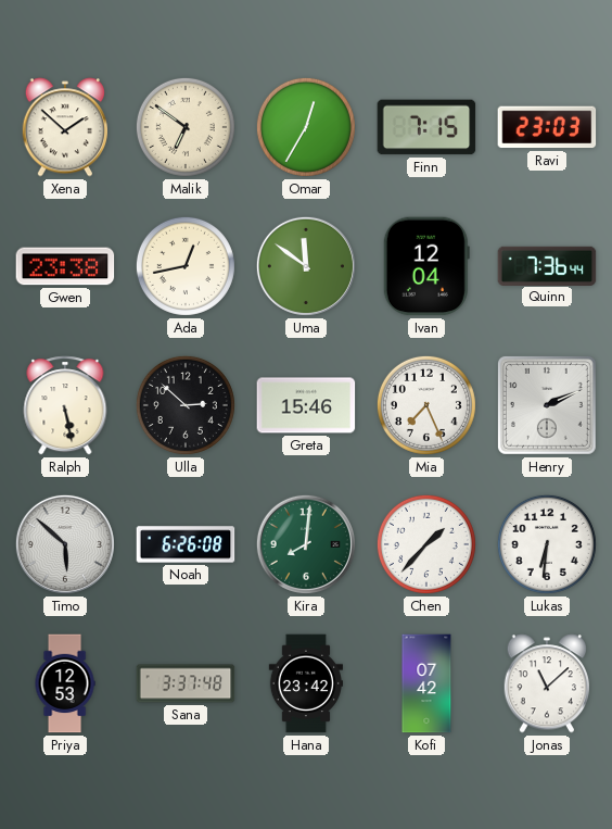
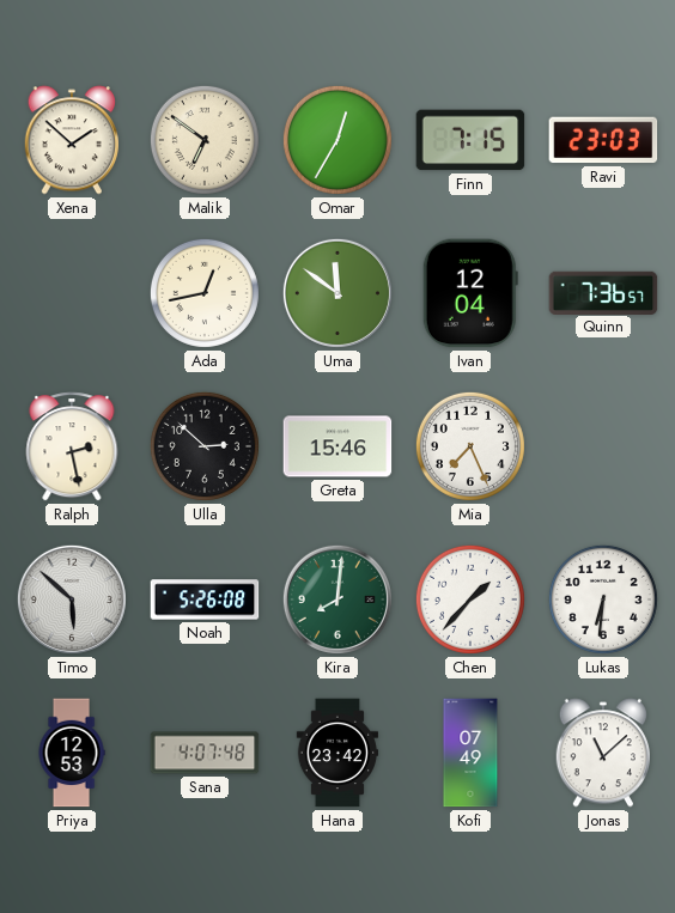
Gwen: 23:38 -> none (65, 266)
Quinn: 7:36:44 -> 7:36:57 (603, 292)
Ralph: 5:28 -> 2:28 (72, 446)
Henry: 2:11 -> none (547, 405)
Noah: 6:26 -> 5:26 (205, 599)
Sana: 3:37 -> 4:07 (205, 753)
Kofi: 07:42 -> 07:49 (470, 753)
